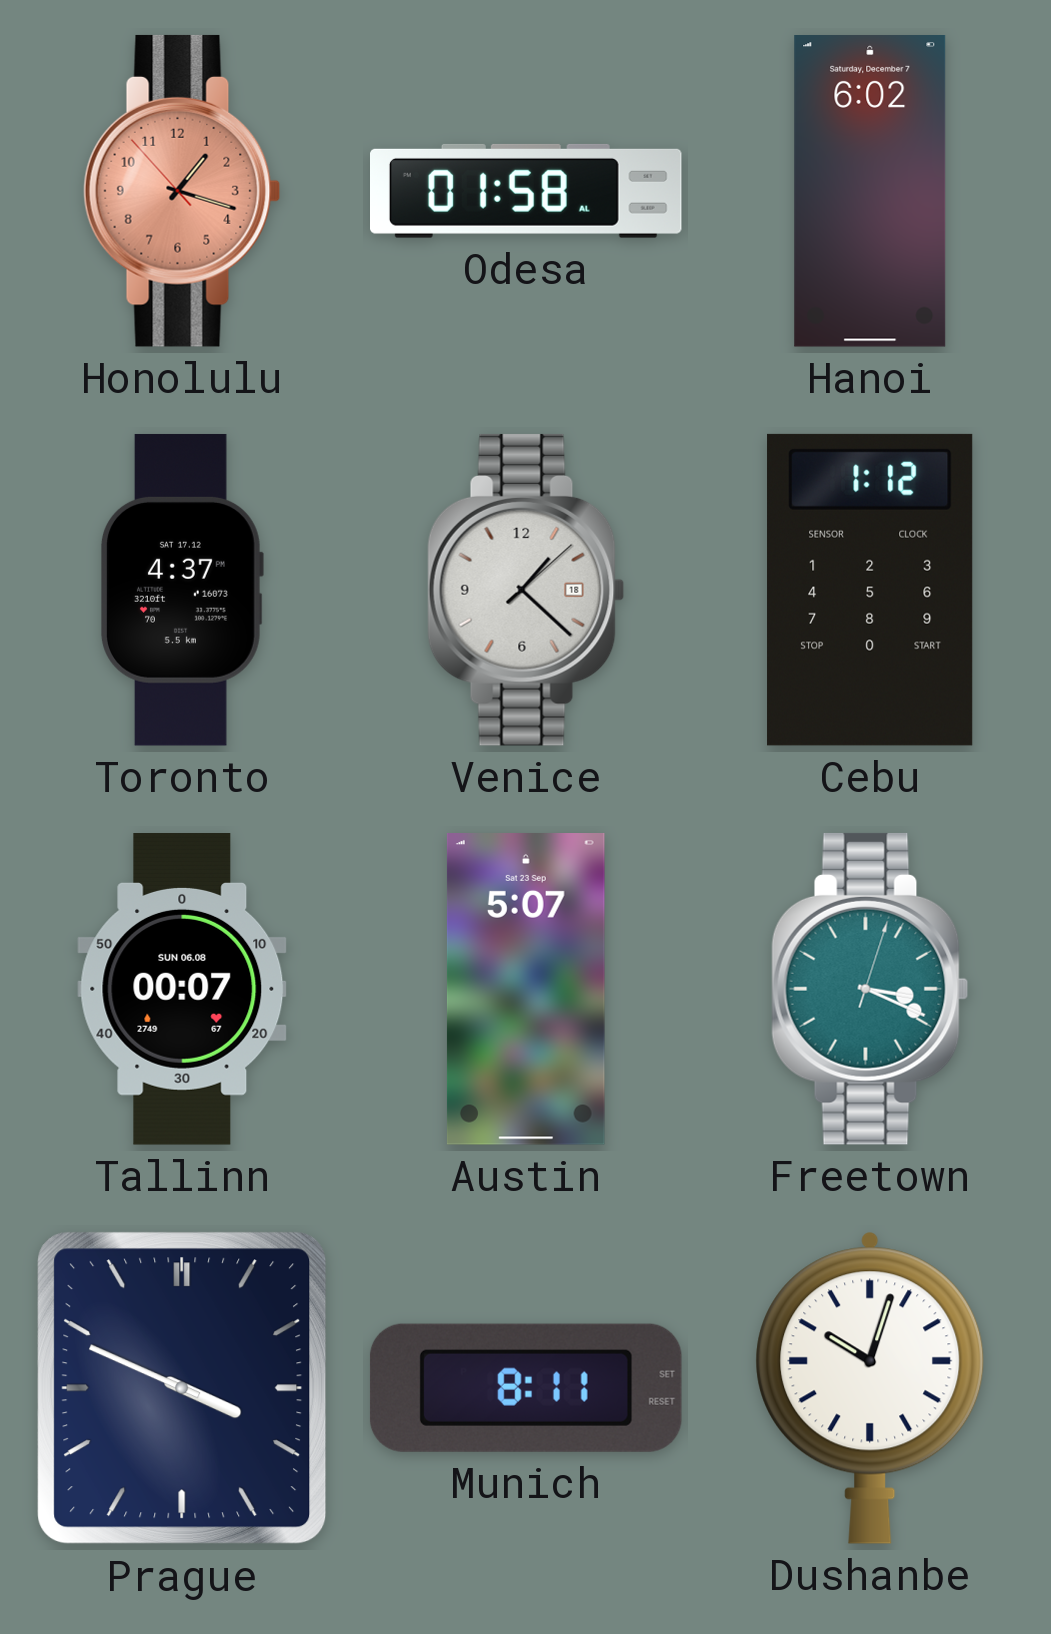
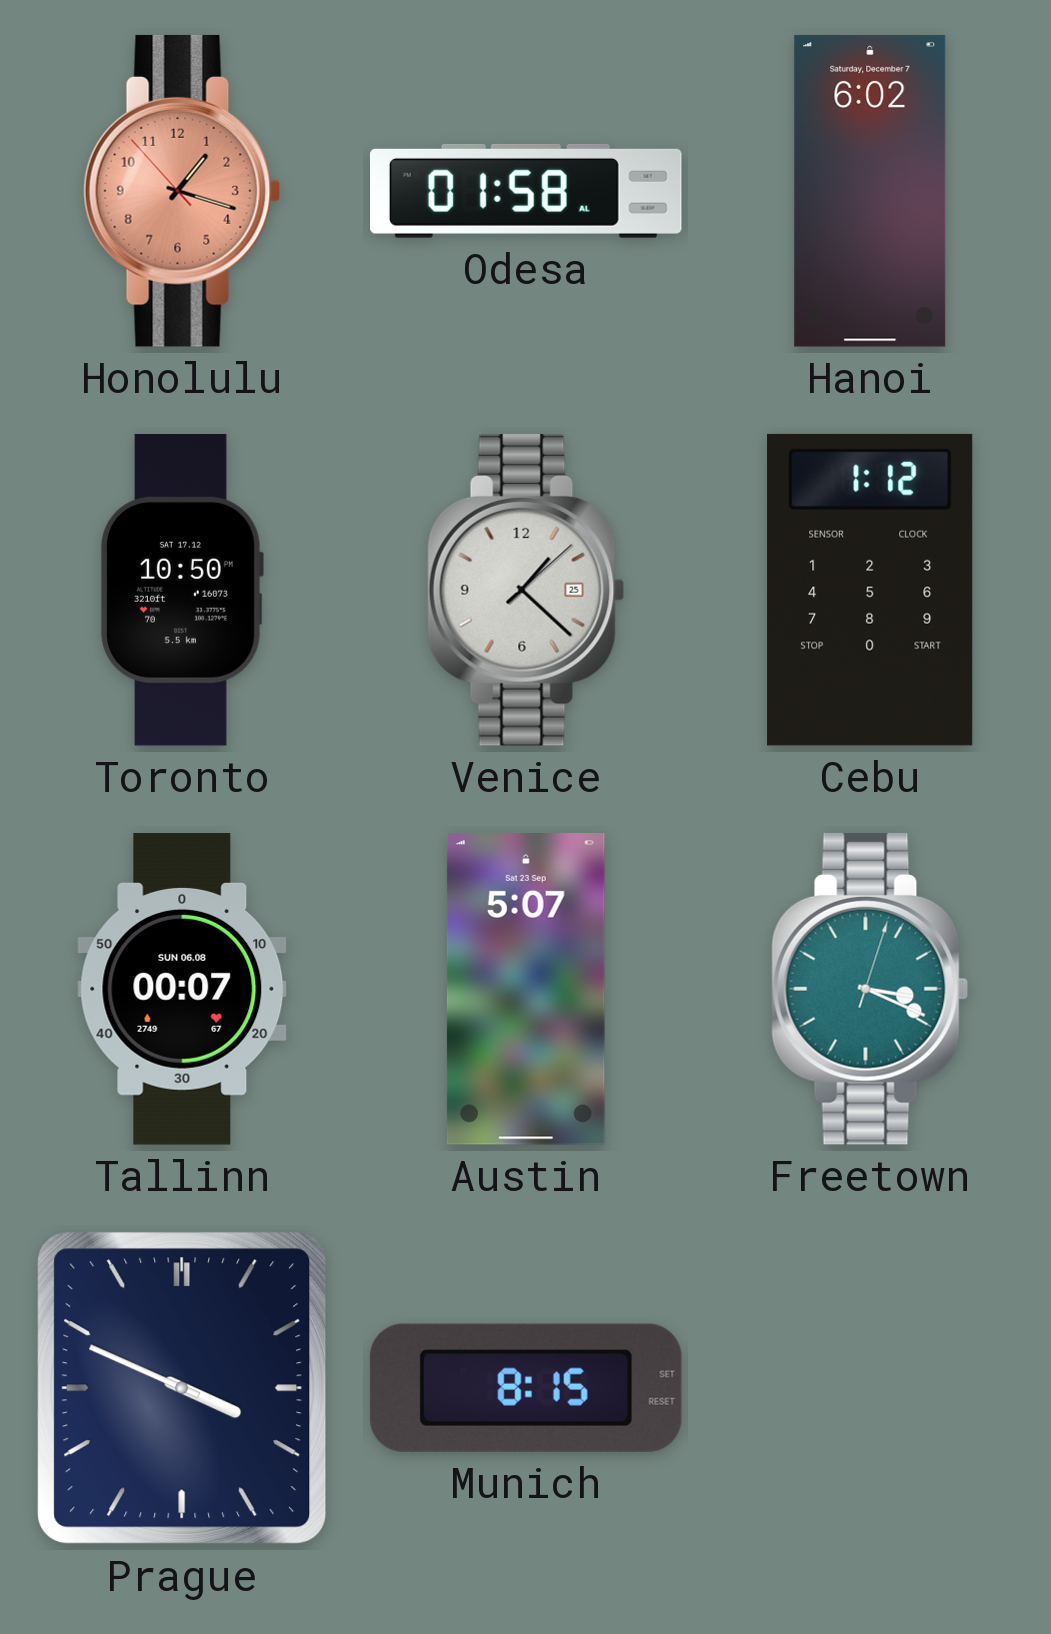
Toronto: 4:37 -> 10:50 (182, 590)
Venice date: 18 -> 25 (526, 590)
Munich: 8:11 -> 8:15 (526, 1388)
Dushanbe: 10:03 -> none (870, 1388)
